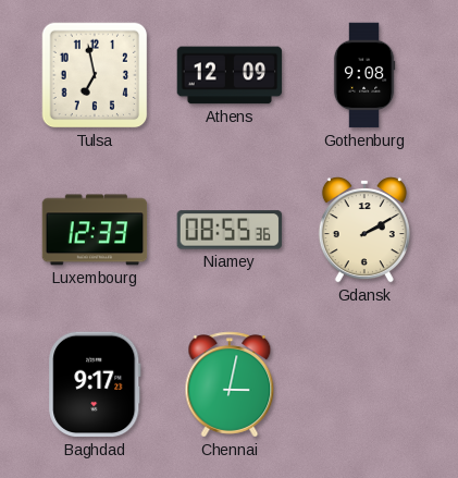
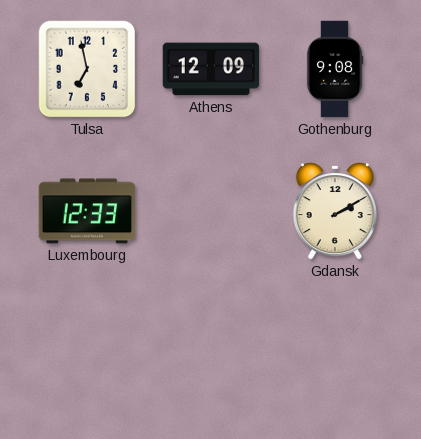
Niamey: 08:55 -> none (230, 230)
Baghdad: 9:17 -> none (95, 384)
Chennai: 3:02 -> none (230, 384)
